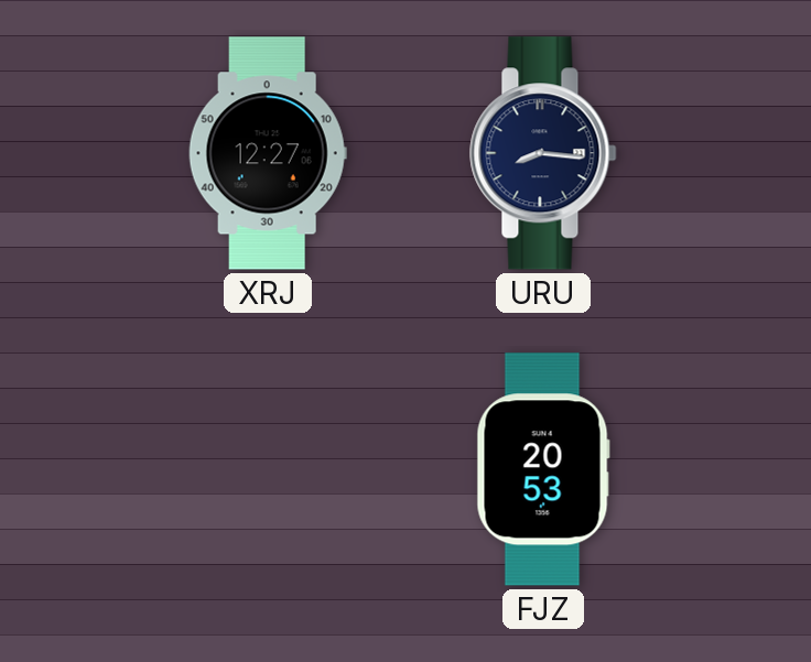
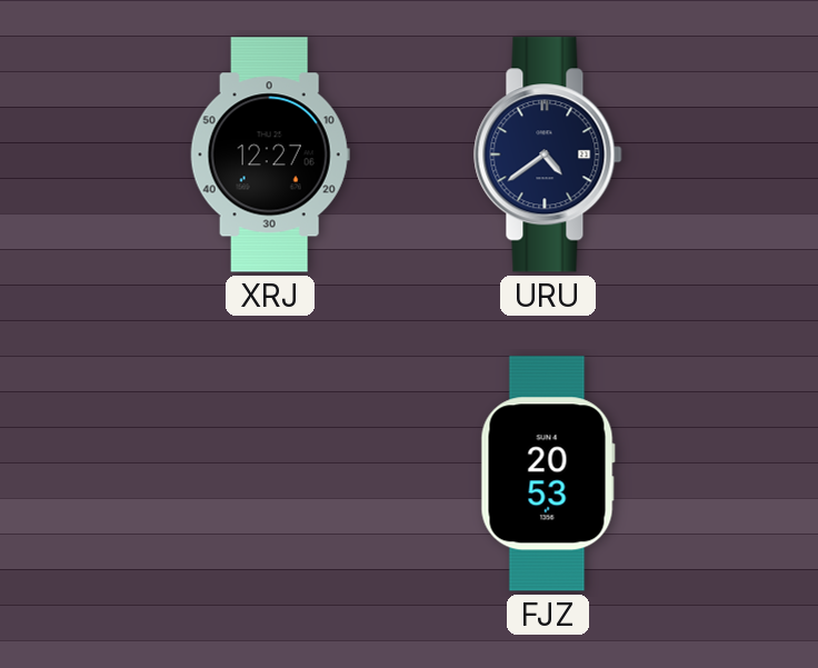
URU: 8:16 -> 4:39 (548, 154)
